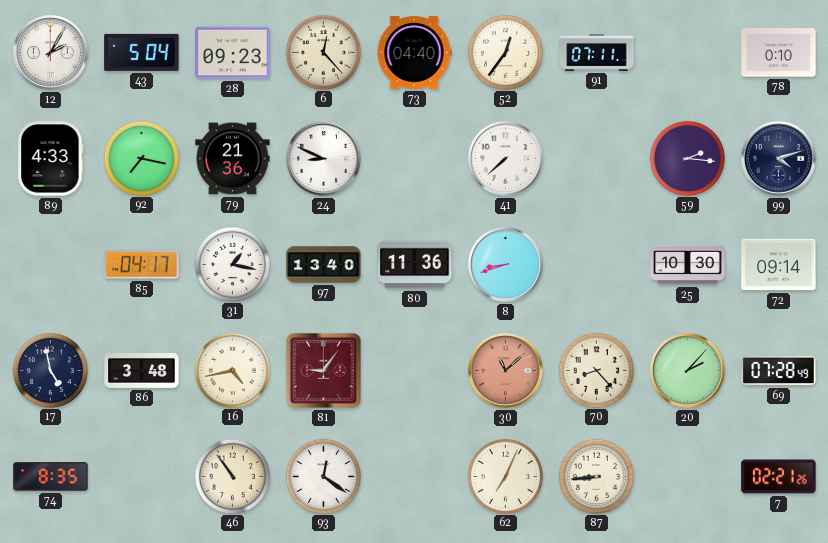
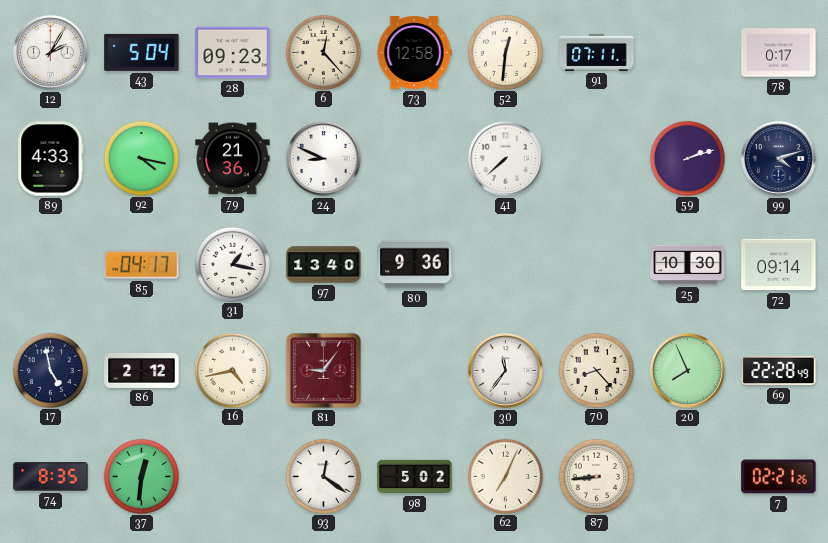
73: 04:40 -> 12:58 (414, 53)
52: 12:36 -> 12:31 (505, 52)
78: 0:10 -> 0:17 (779, 53)
92: 7:17 -> 4:17 (141, 158)
59: 2:16 -> 2:12 (687, 158)
80: 11:36 -> 9:36 (415, 265)
8: 8:42 -> none (506, 265)
86: 3:48 -> 2:12 (142, 371)
30: 11:08 -> 11:36 (506, 371)
30 dial: salmon -> white (506, 371)
20: 2:07 -> 7:56 (688, 371)
69: 07:28 -> 22:28 (779, 371)
37: none -> 12:31 (141, 476)
46: 10:54 -> none (232, 476)
98: none -> 5:02 (415, 477)
